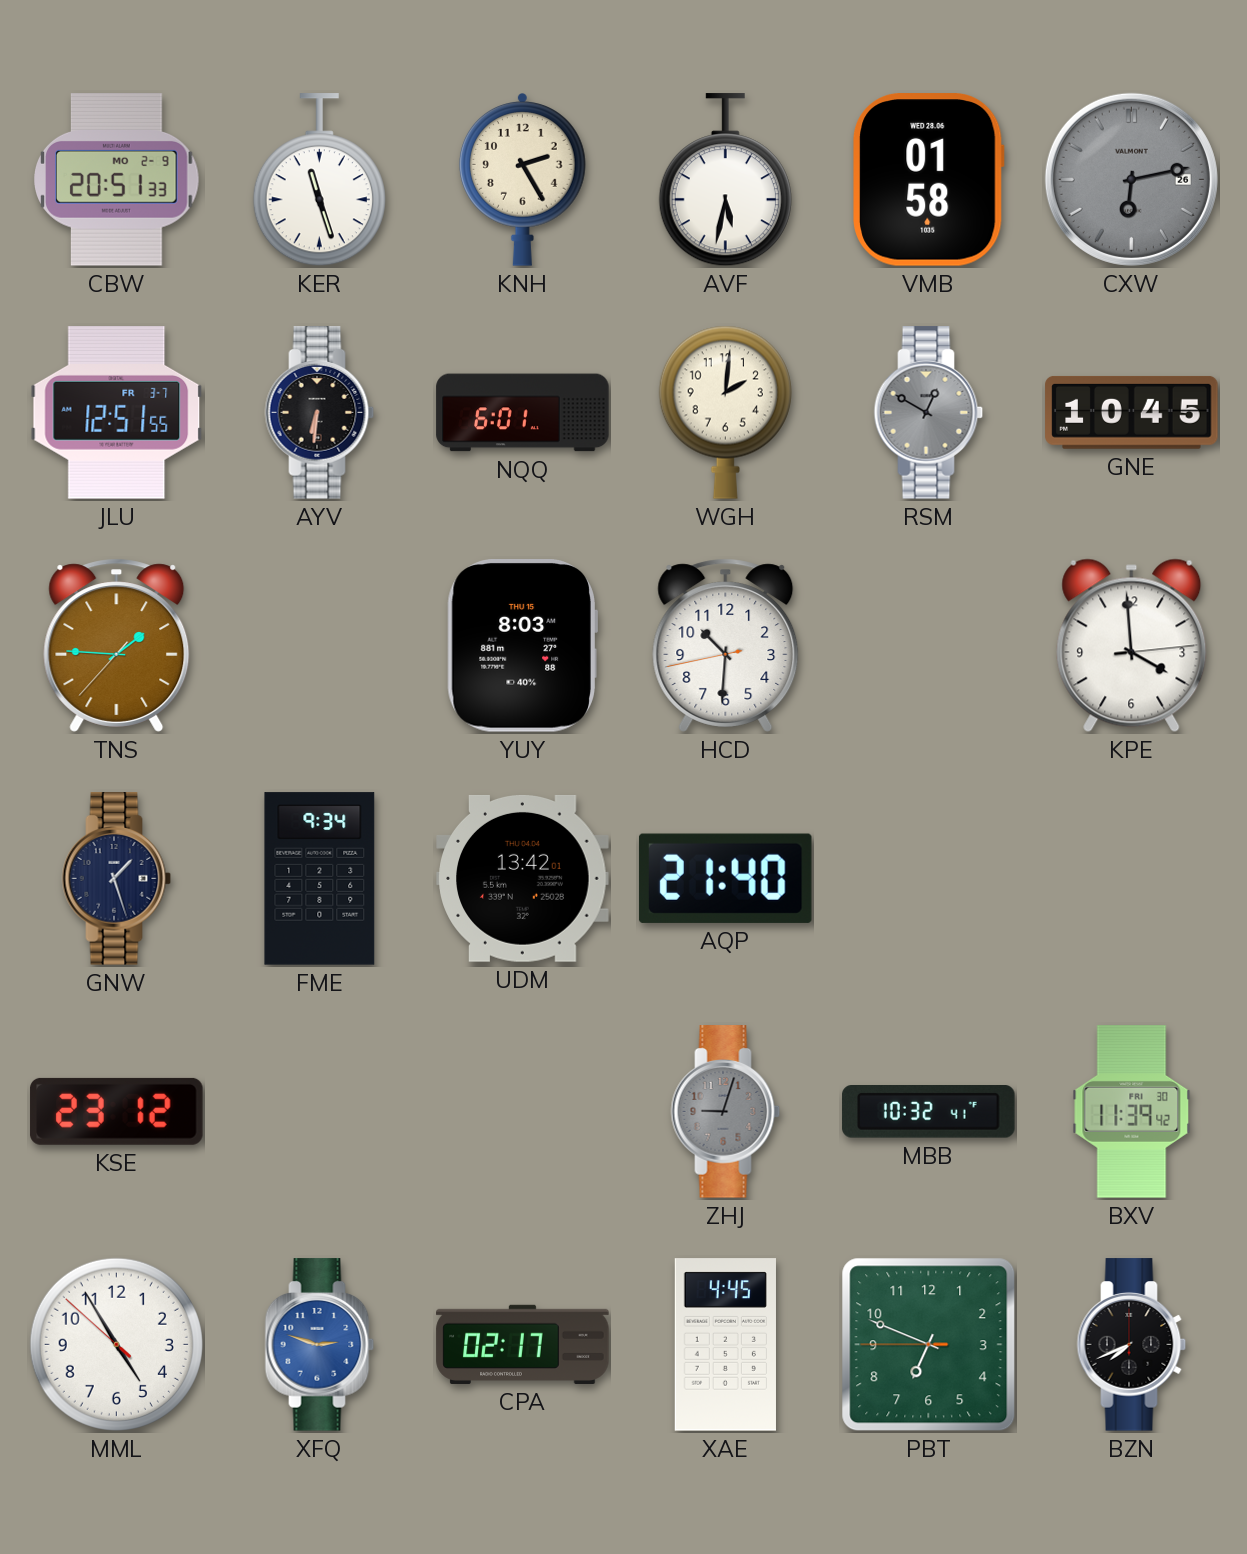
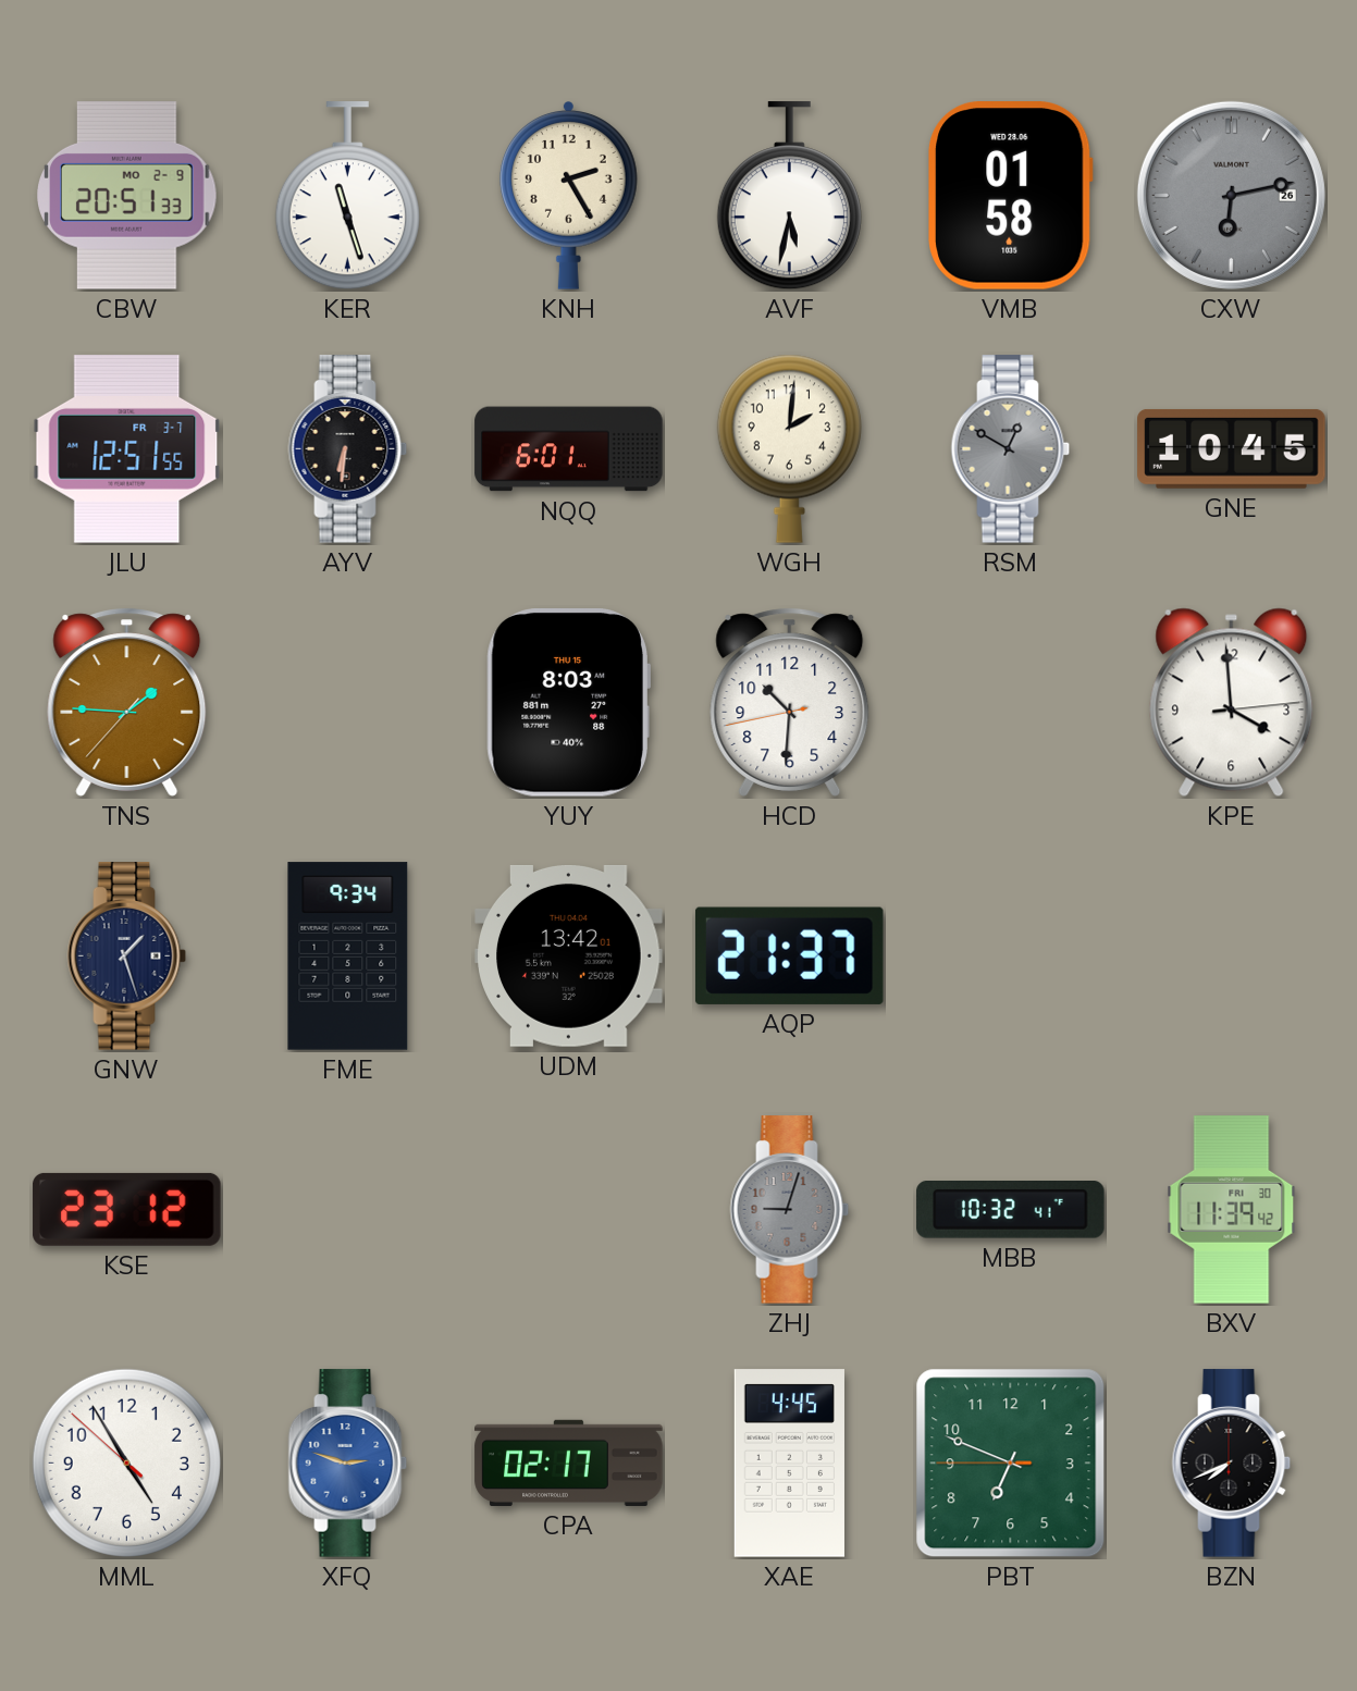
AQP: 21:40 -> 21:37 (789, 955)
